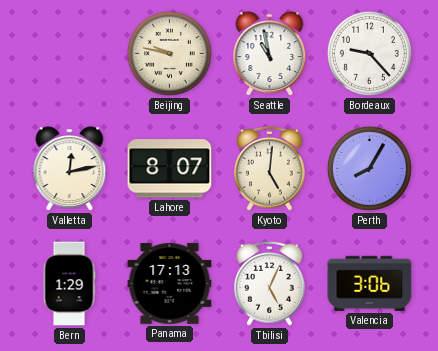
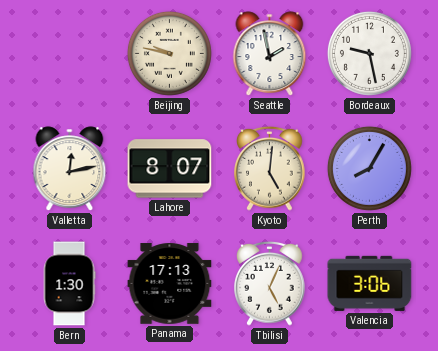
Seattle: 10:58 -> 1:58 (270, 54)
Bordeaux: 9:23 -> 9:28 (369, 53)
Bern: 1:29 -> 1:30 (69, 284)
